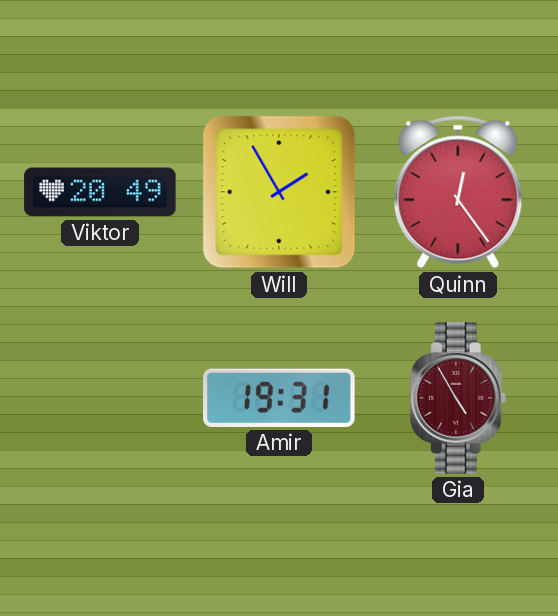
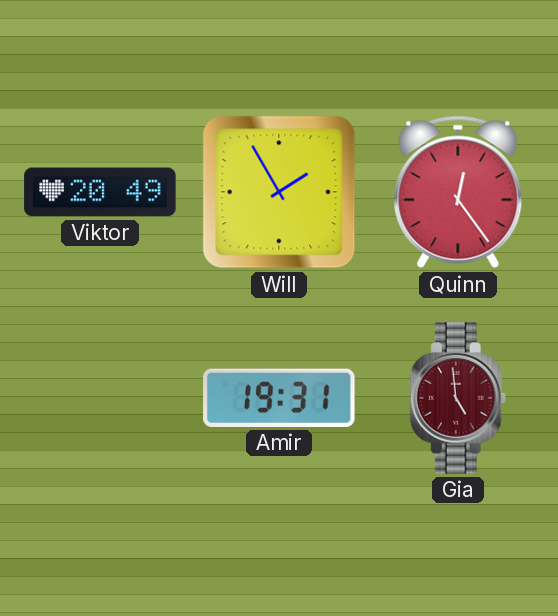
Gia: 4:55 -> 4:59 (458, 398)
